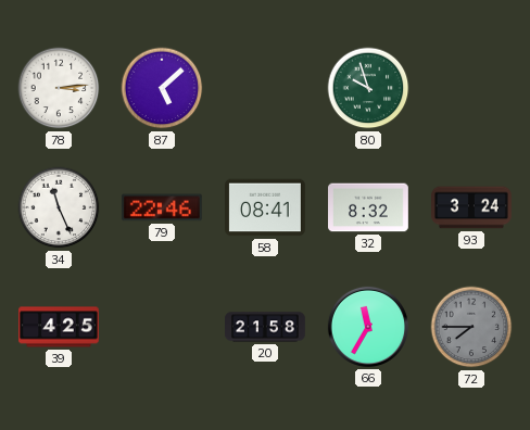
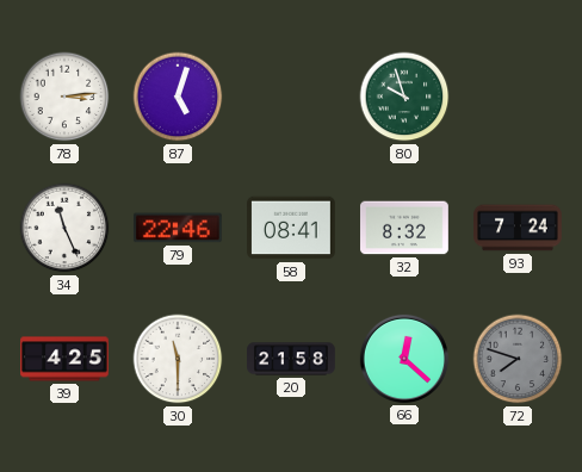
87: 5:08 -> 5:03 (178, 97)
93: 3:24 -> 7:24 (518, 228)
30: none -> 11:30 (178, 359)
66: 11:35 -> 12:22 (404, 359)
72: 7:45 -> 7:48 (518, 359)
